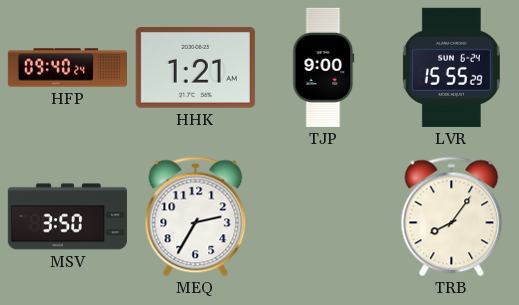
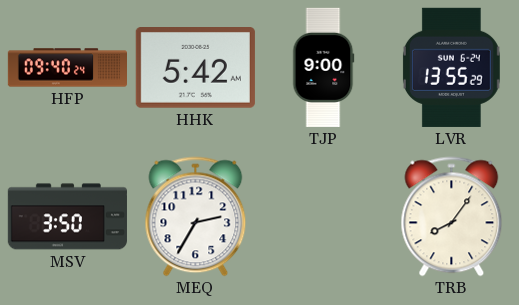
HHK: 1:21 -> 5:42 (195, 68)
LVR: 15:55 -> 13:55 (451, 67)
